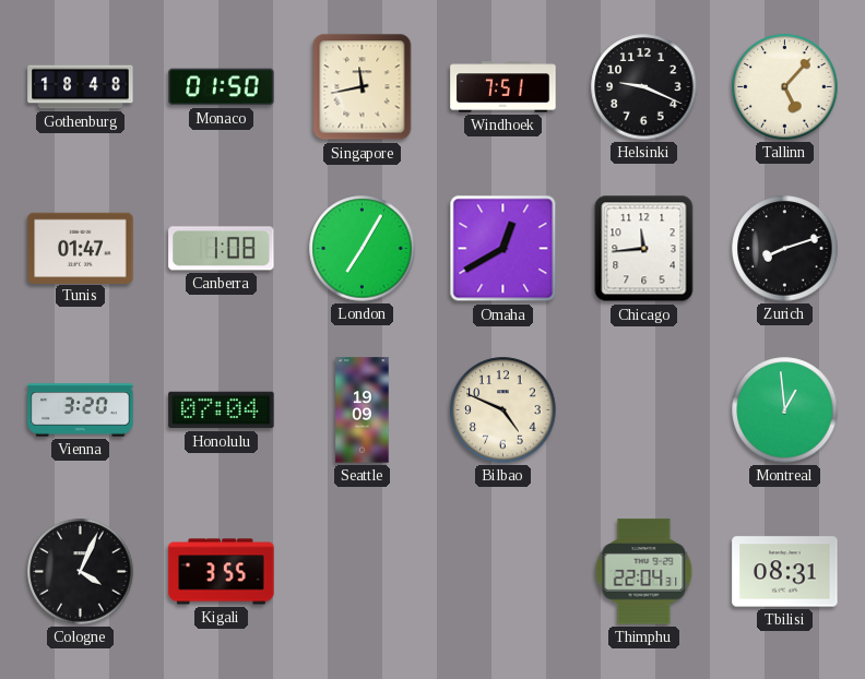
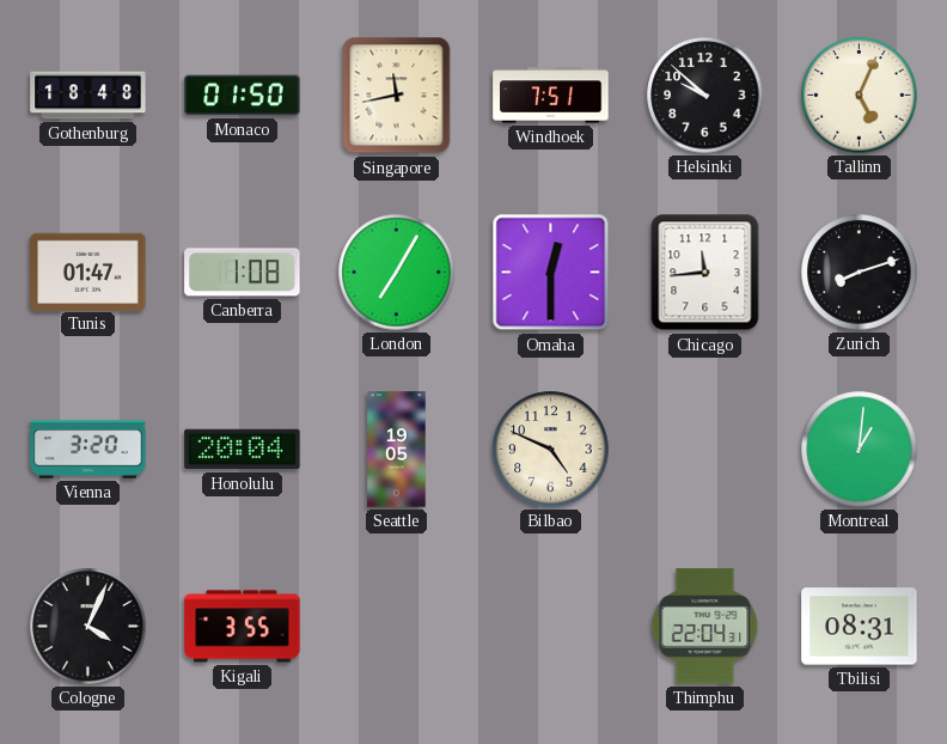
Helsinki: 9:19 -> 9:52 (705, 96)
Tallinn: 5:07 -> 5:04 (860, 96)
Omaha: 12:40 -> 12:30 (551, 273)
Honolulu: 07:04 -> 20:04 (243, 450)
Seattle: 19:09 -> 19:05 (397, 450)
Montreal: 12:59 -> 1:01 (860, 450)
